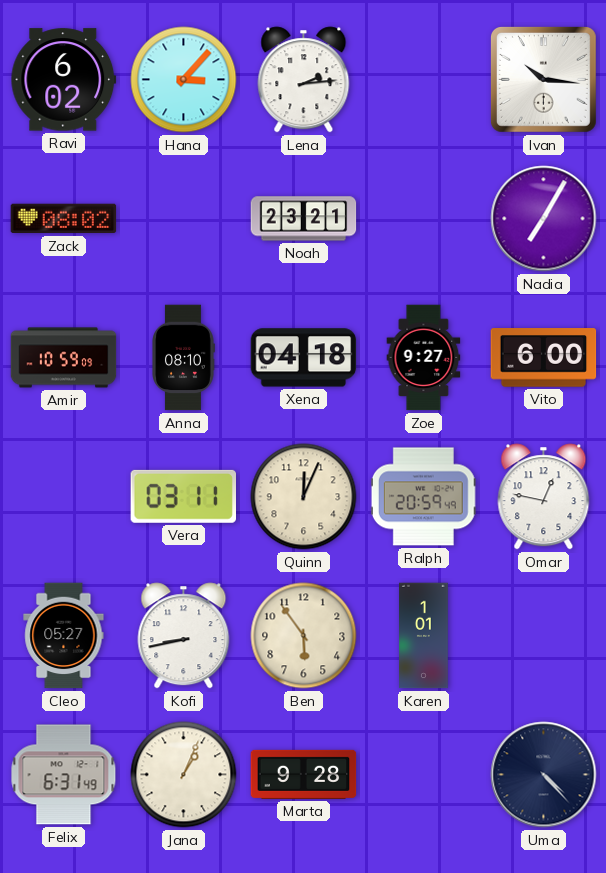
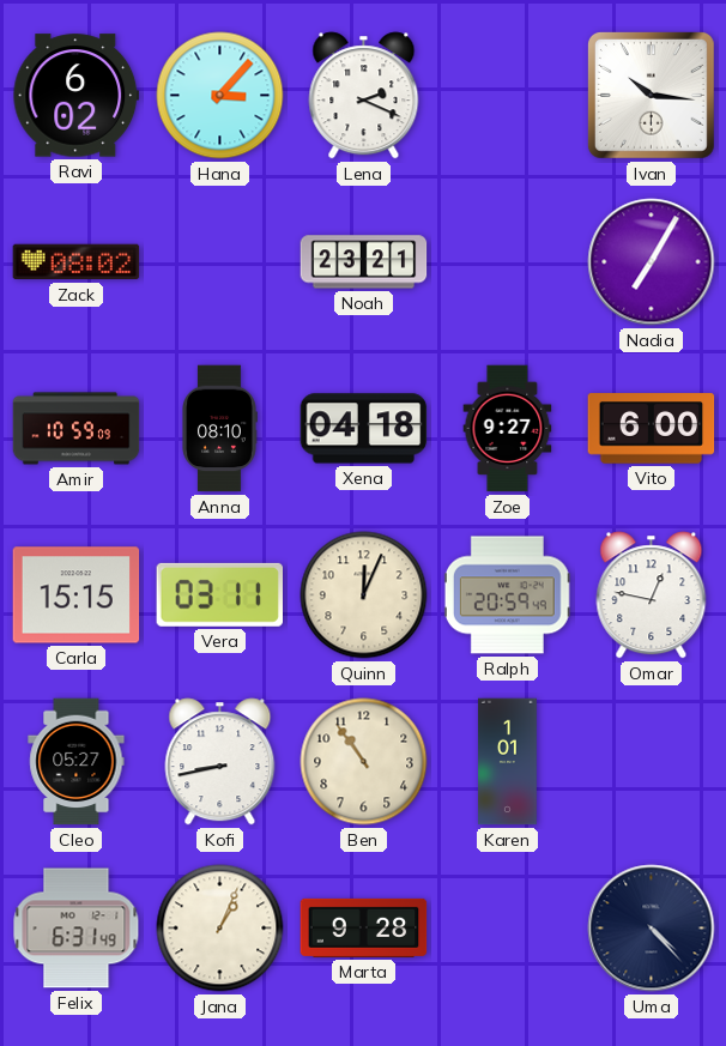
Lena: 2:14 -> 2:19 (364, 96)
Carla: none -> 15:15 (77, 595)
Ben: 5:54 -> 10:54 (364, 762)
